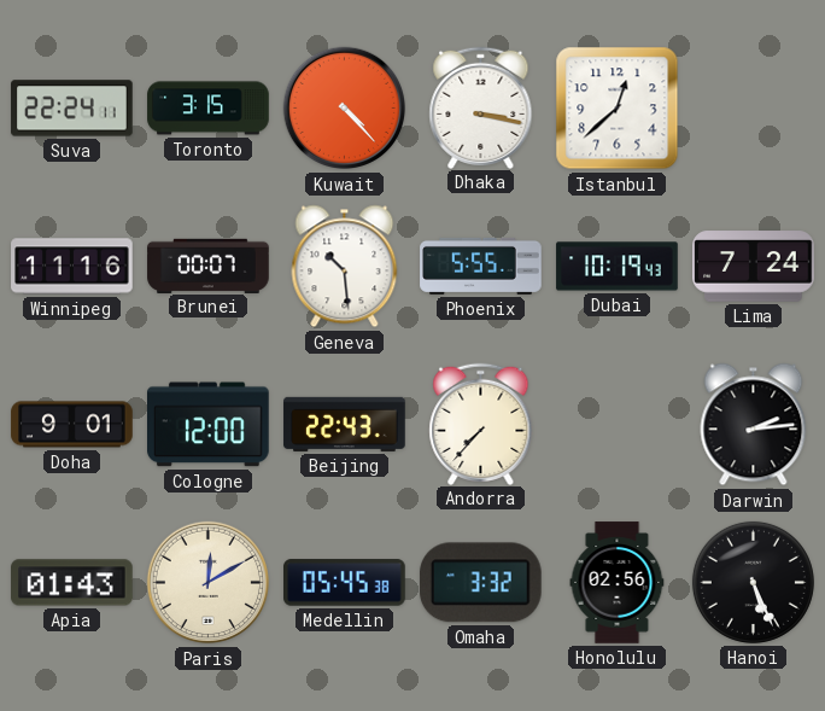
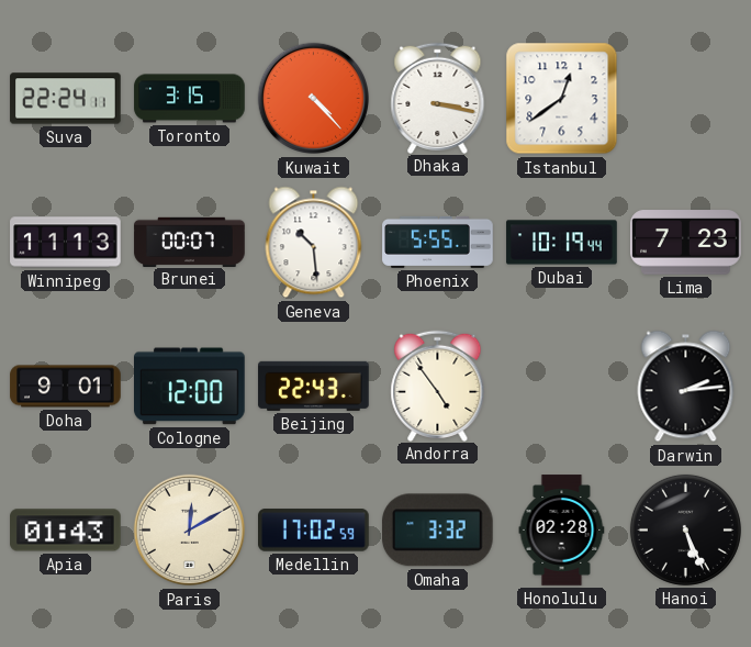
Istanbul: 12:38 -> 12:39 (562, 99)
Winnipeg: 11:16 -> 11:13 (66, 243)
Dubai: 10:19:43 -> 10:19:44 (562, 243)
Lima: 7:24 -> 7:23 (686, 243)
Andorra: 7:37 -> 4:54 (438, 386)
Medellin: 05:45 -> 17:02 (314, 531)
Honolulu: 02:56 -> 02:28 (562, 531)
